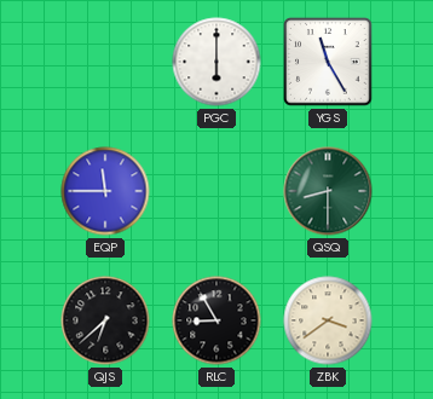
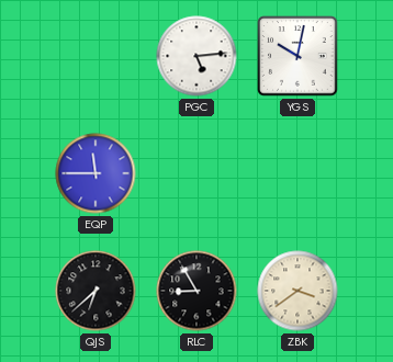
PGC: 6:00 -> 5:14 (196, 56)
YGS: 11:25 -> 10:02 (297, 56)
QSQ: 8:30 -> none (328, 191)
